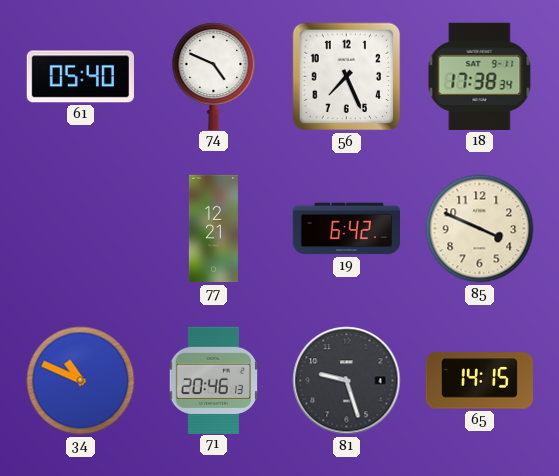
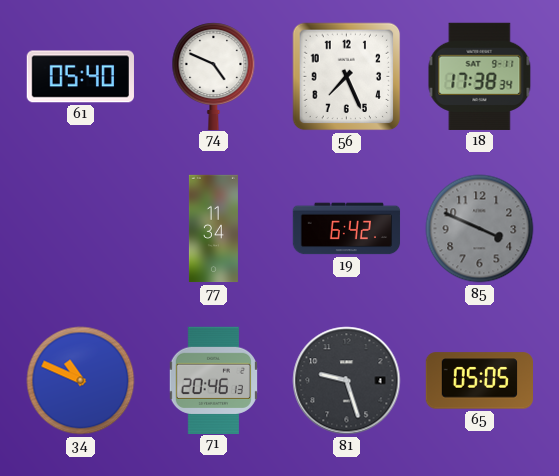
77: 12:21 -> 11:34 (213, 229)
85 dial: cream -> grey (480, 229)
65: 14:15 -> 05:05 (479, 381)
